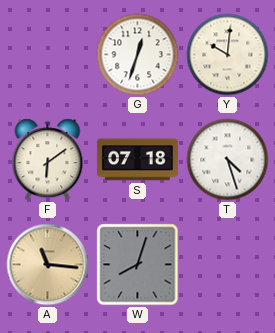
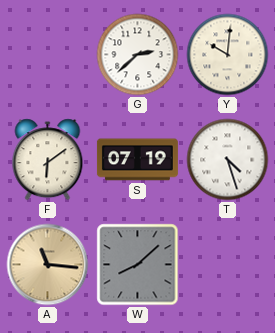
G: 12:33 -> 2:38 (138, 55)
S: 07:18 -> 07:19 (137, 160)
W: 8:03 -> 8:08 (138, 265)
